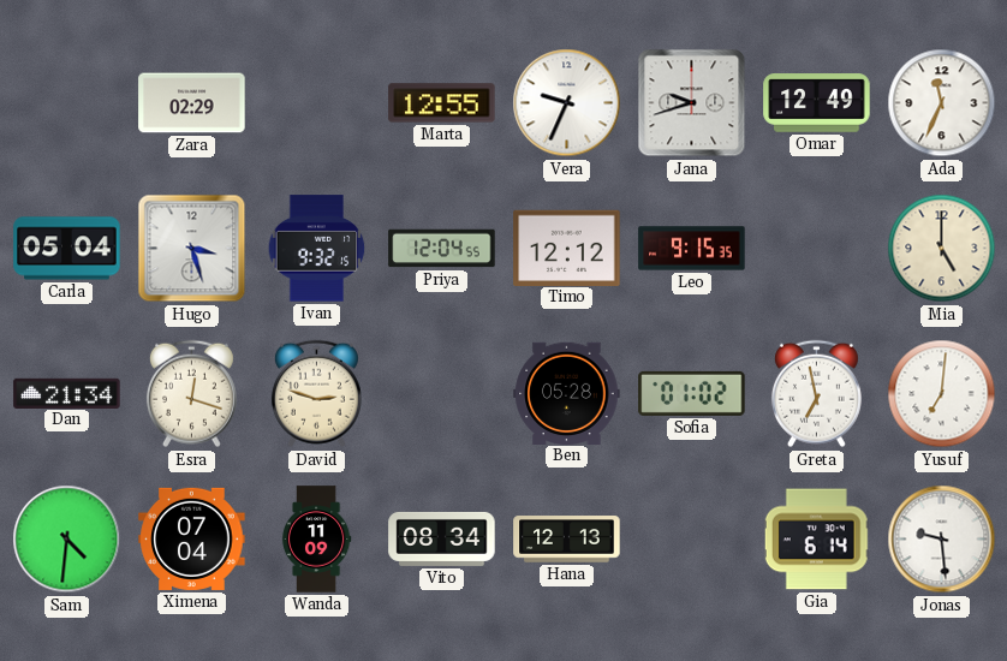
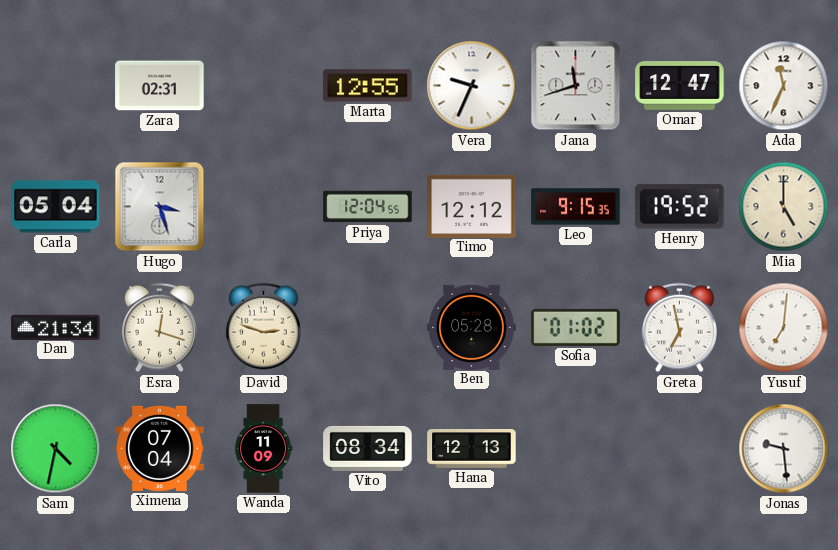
Zara: 02:29 -> 02:31 (160, 86)
Jana: 9:42 -> 11:42 (576, 86)
Omar: 12:49 -> 12:47 (680, 86)
Ivan: 9:32 -> none (317, 249)
Henry: none -> 19:52 (680, 207)
Sam: 4:31 -> 4:32 (56, 449)
Gia: 6:14 -> none (816, 540)
